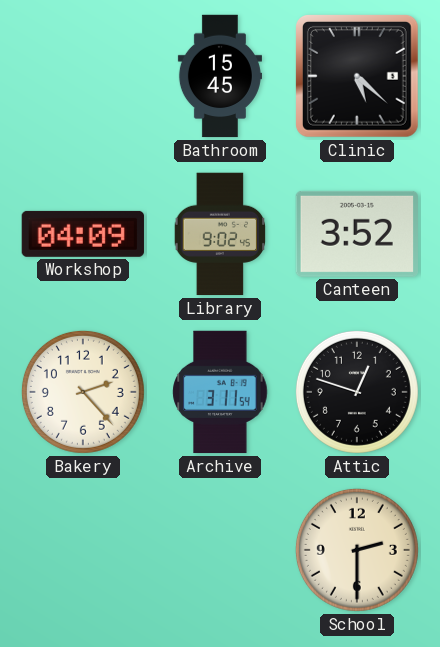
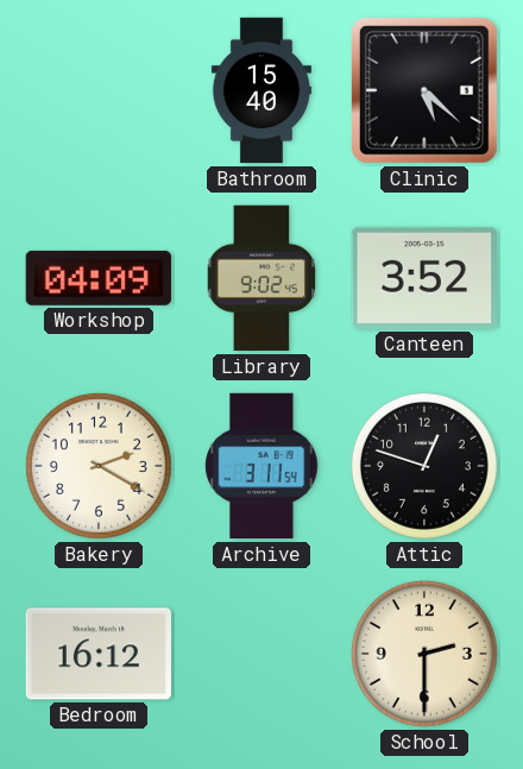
Bathroom: 15:45 -> 15:40 (261, 90)
Bakery: 2:23 -> 2:20 (99, 466)
Bedroom: none -> 16:12 (97, 654)
